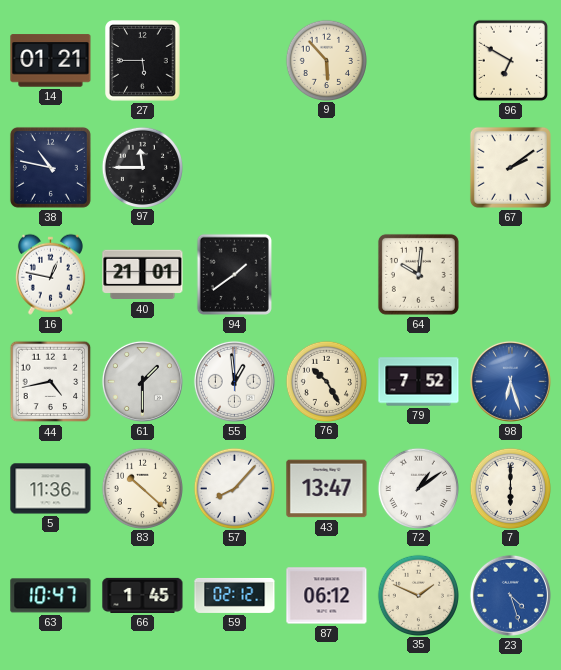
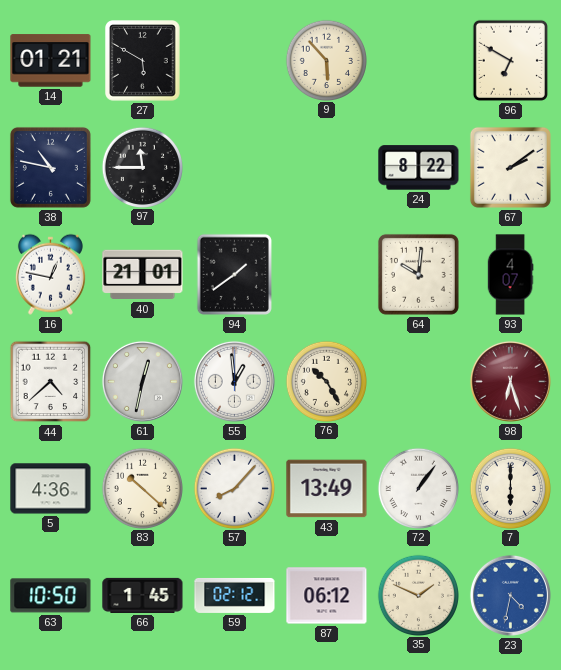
27: 5:45 -> 5:50 (143, 61)
24: none -> 8:22 (419, 168)
93: none -> 4:07 (510, 275)
44: 4:43 -> 4:38 (51, 382)
61: 1:30 -> 12:32 (142, 381)
79: 7:52 -> none (419, 382)
98 dial: blue -> burgundy (510, 381)
5: 11:36 -> 4:36 (51, 489)
43: 13:47 -> 13:49 (327, 489)
72: 1:09 -> 1:06 (418, 488)
63: 10:47 -> 10:50 (51, 596)
23: 4:27 -> 4:32 (510, 595)
